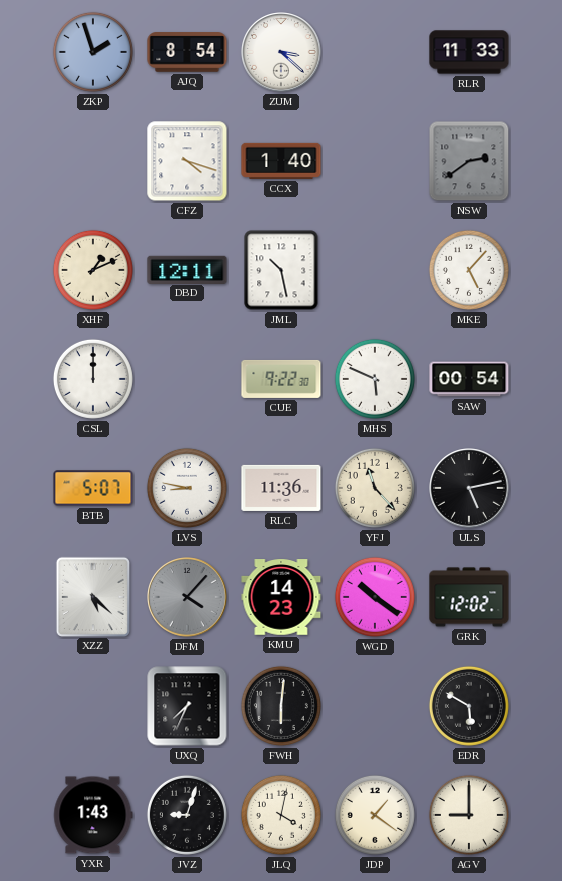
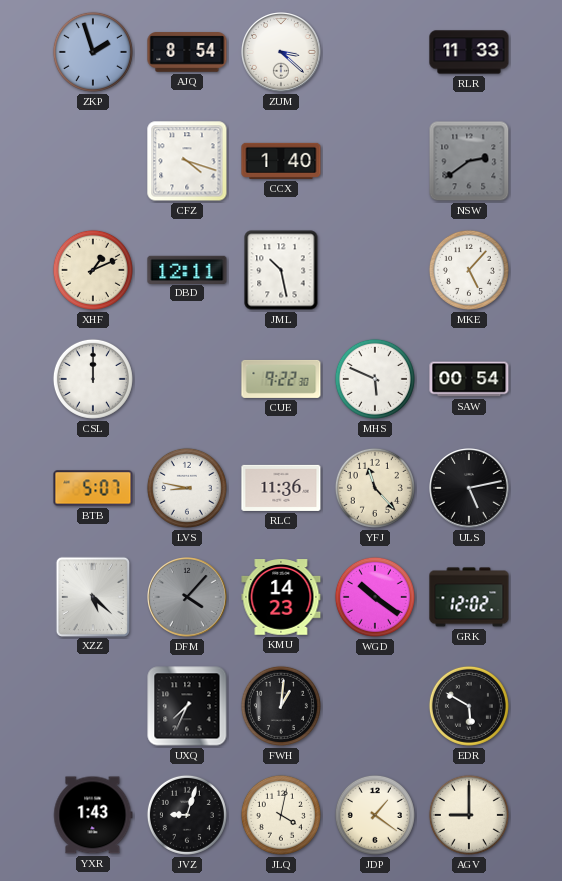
FWH: 6:01 -> 1:01 (281, 706)
